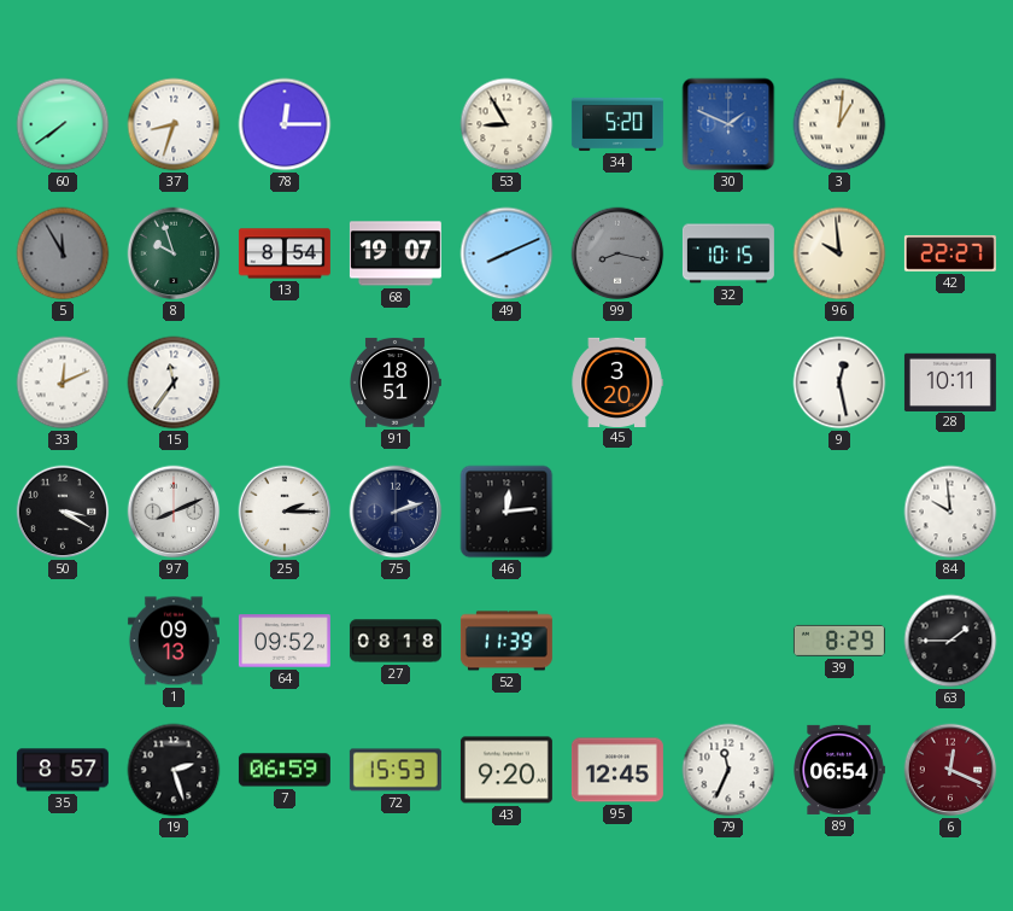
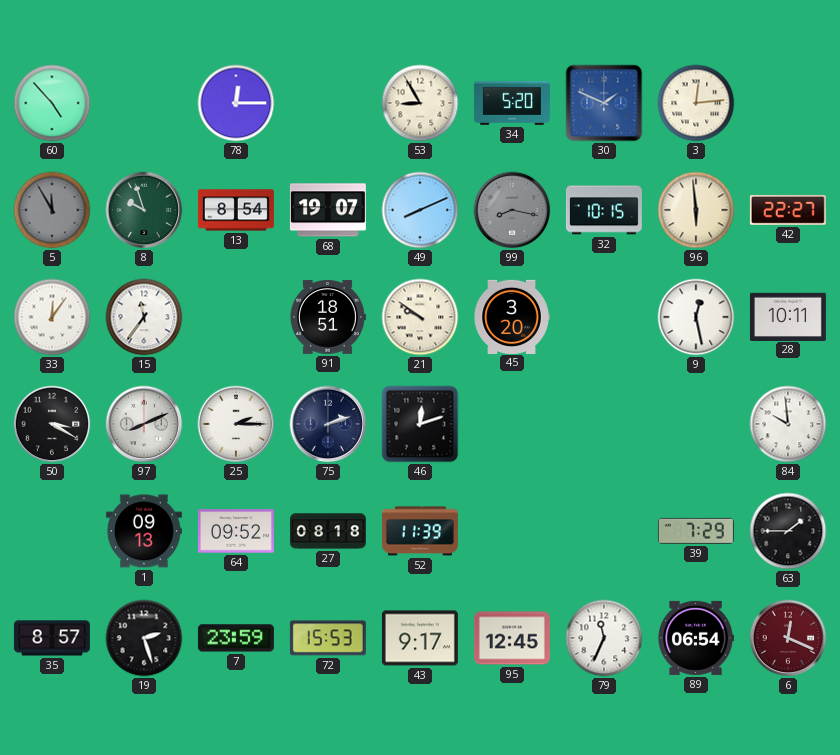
60: 7:39 -> 4:53 (52, 103)
37: 8:33 -> none (174, 124)
3: 1:01 -> 12:14 (696, 103)
96: 9:59 -> 5:59 (696, 210)
33: 12:11 -> 12:06 (52, 317)
21: none -> 9:51 (420, 317)
46: 12:14 -> 12:12 (420, 424)
39: 8:29 -> 7:29 (696, 531)
7: 06:59 -> 23:59 (236, 638)
43: 9:20 -> 9:17 (420, 638)
